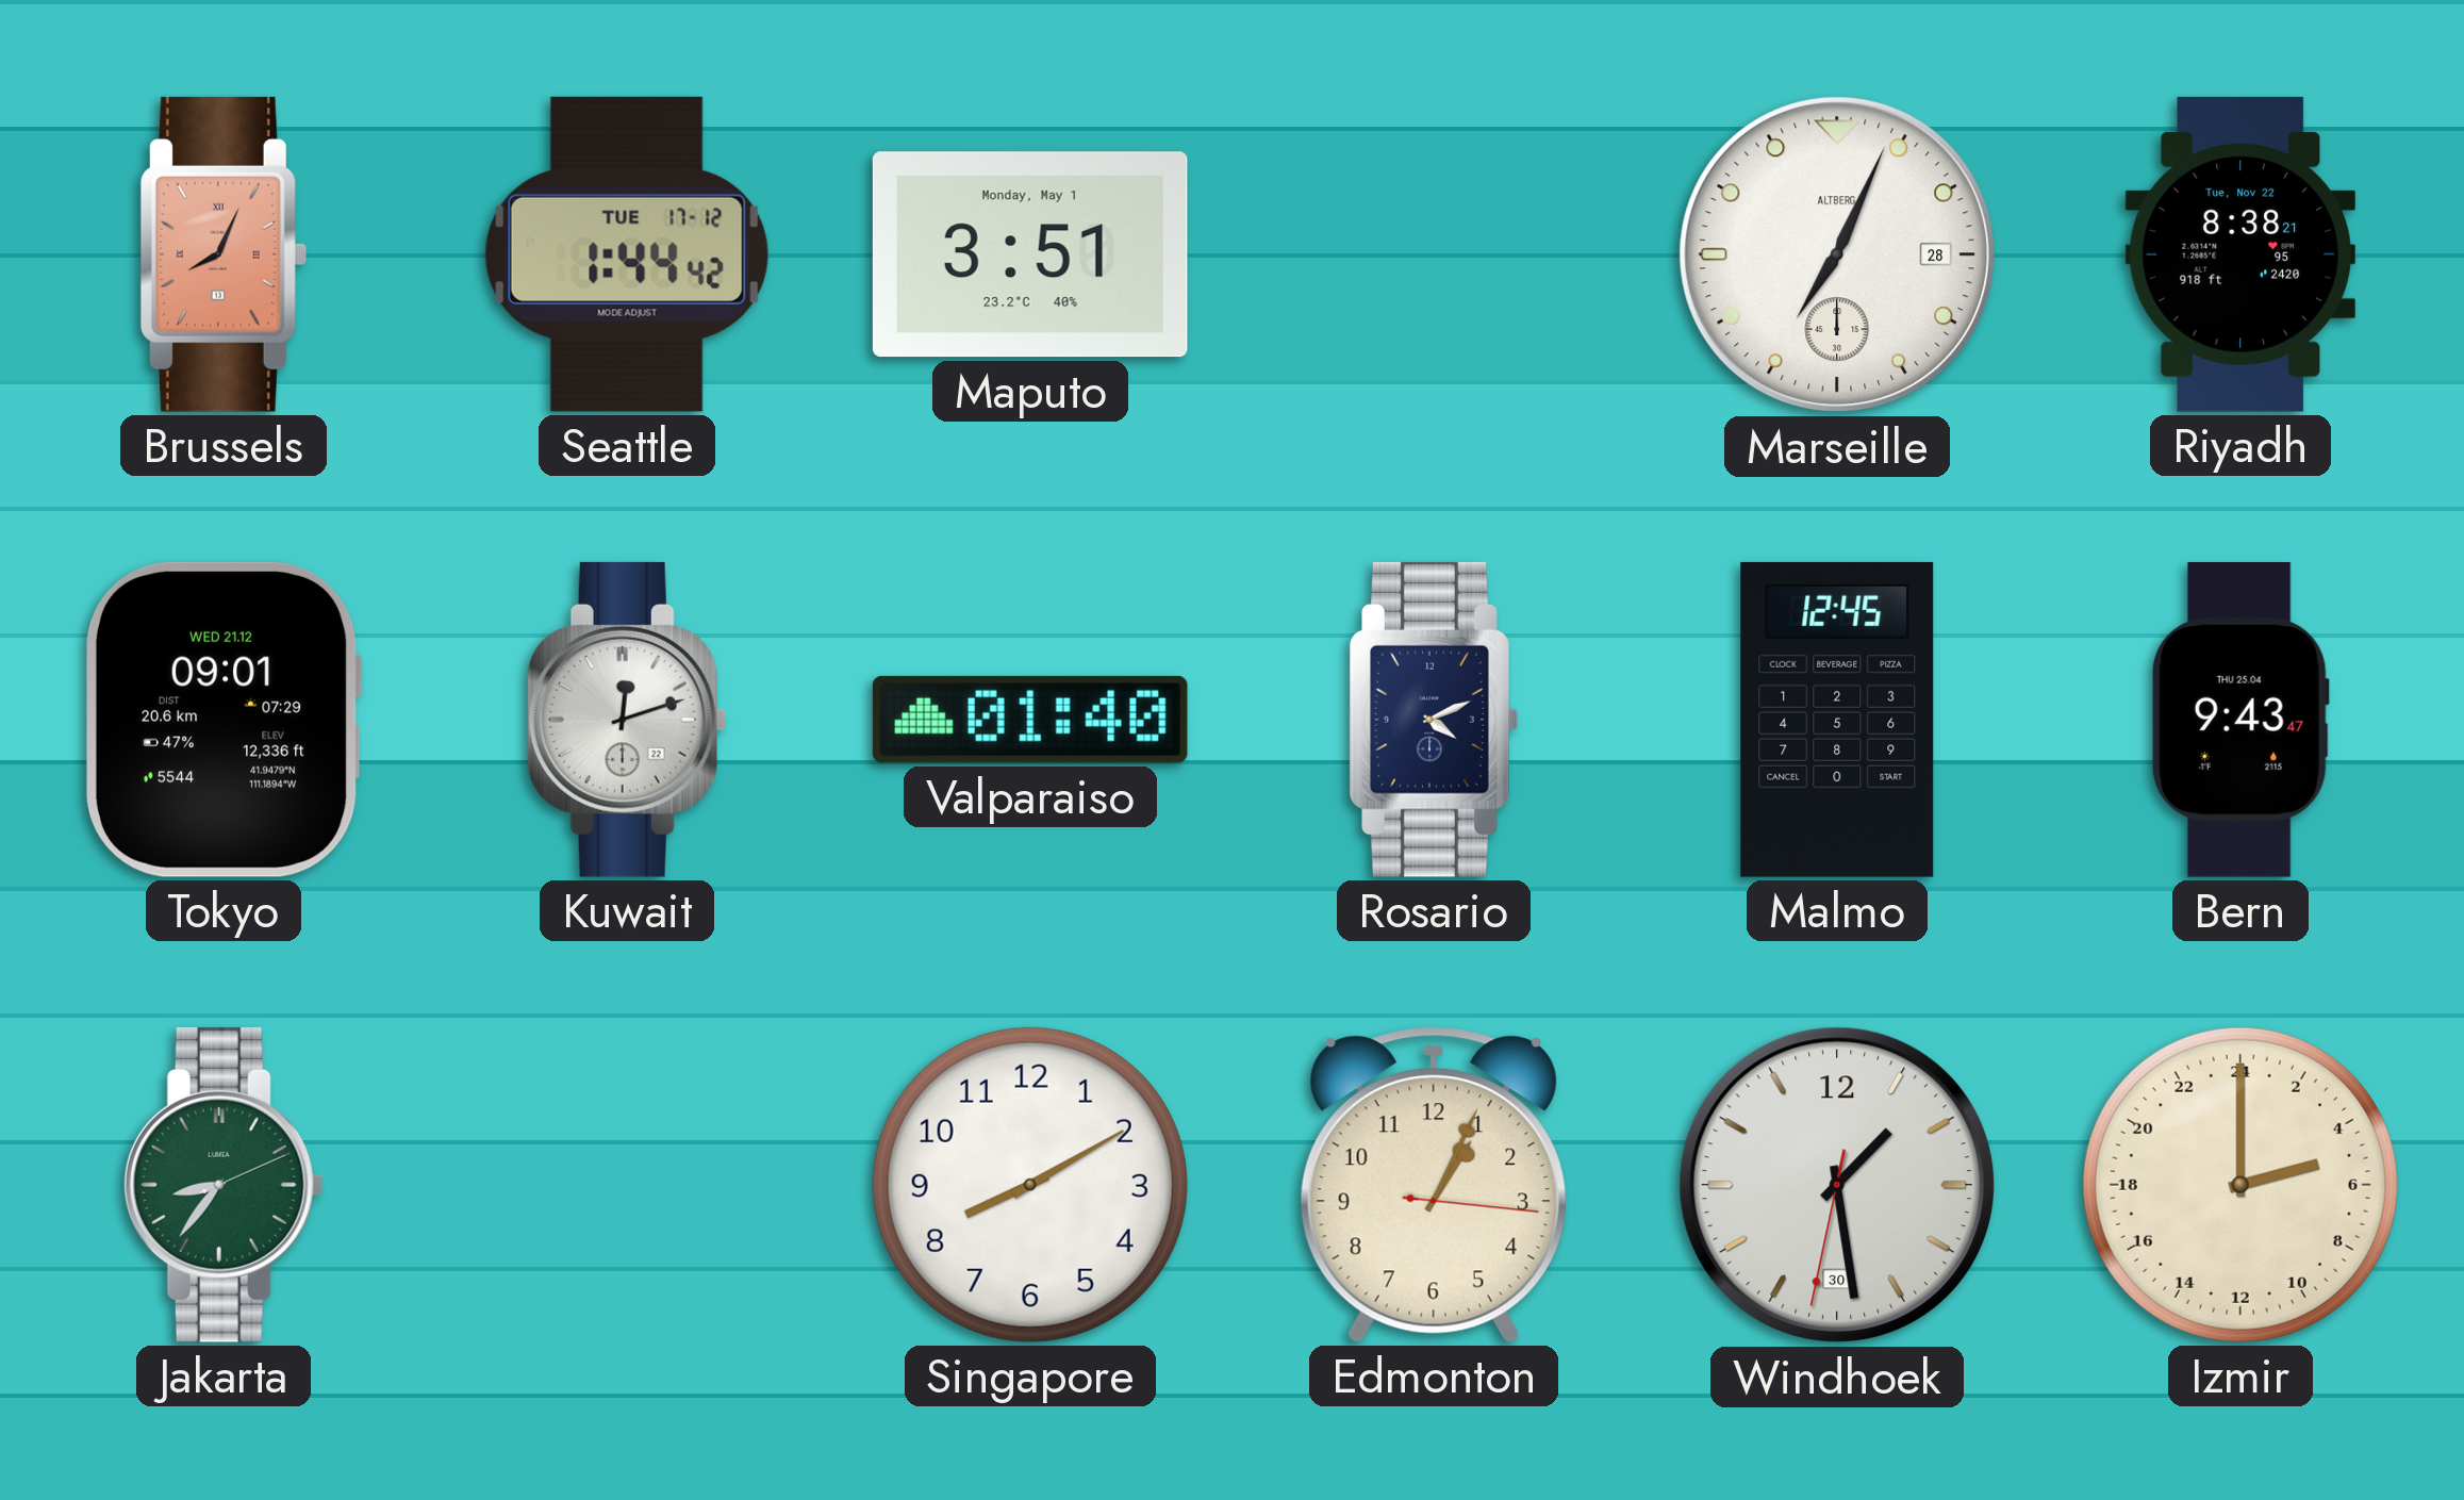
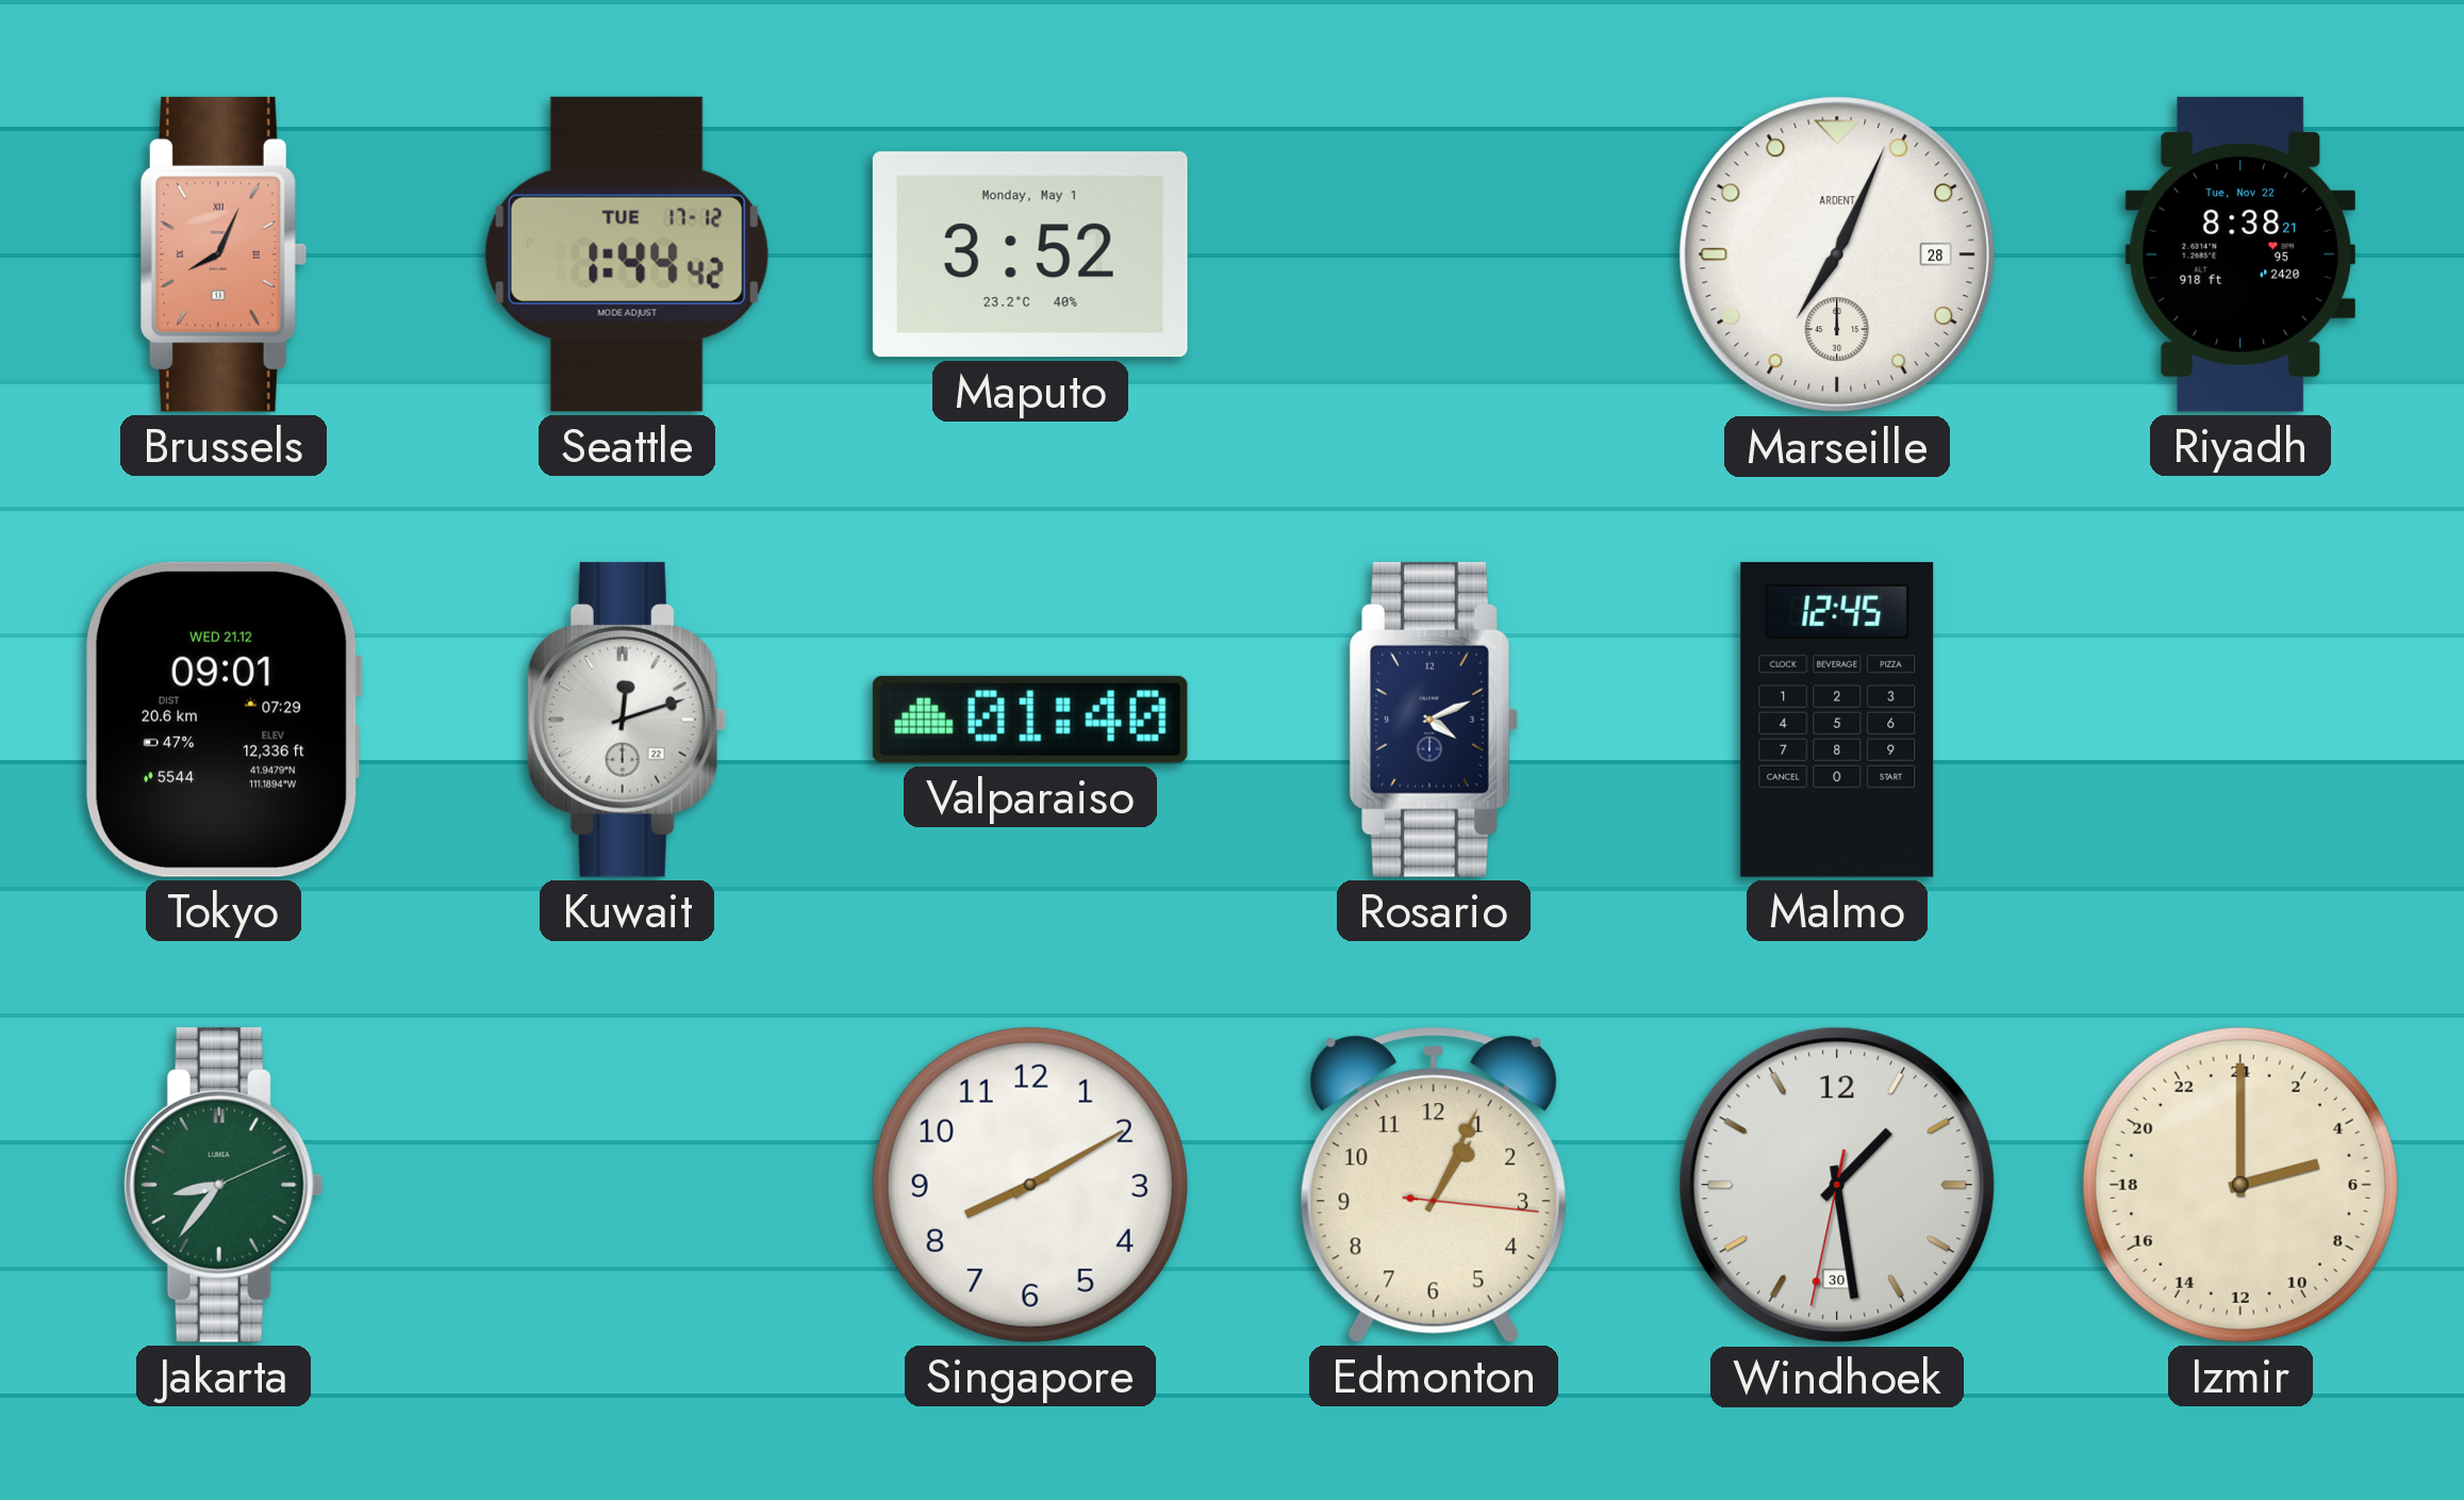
Maputo: 3:51 -> 3:52 (1030, 254)
Marseille brand: ALTBERG -> ARDENT (1837, 254)
Bern: 9:43 -> none (2240, 720)
